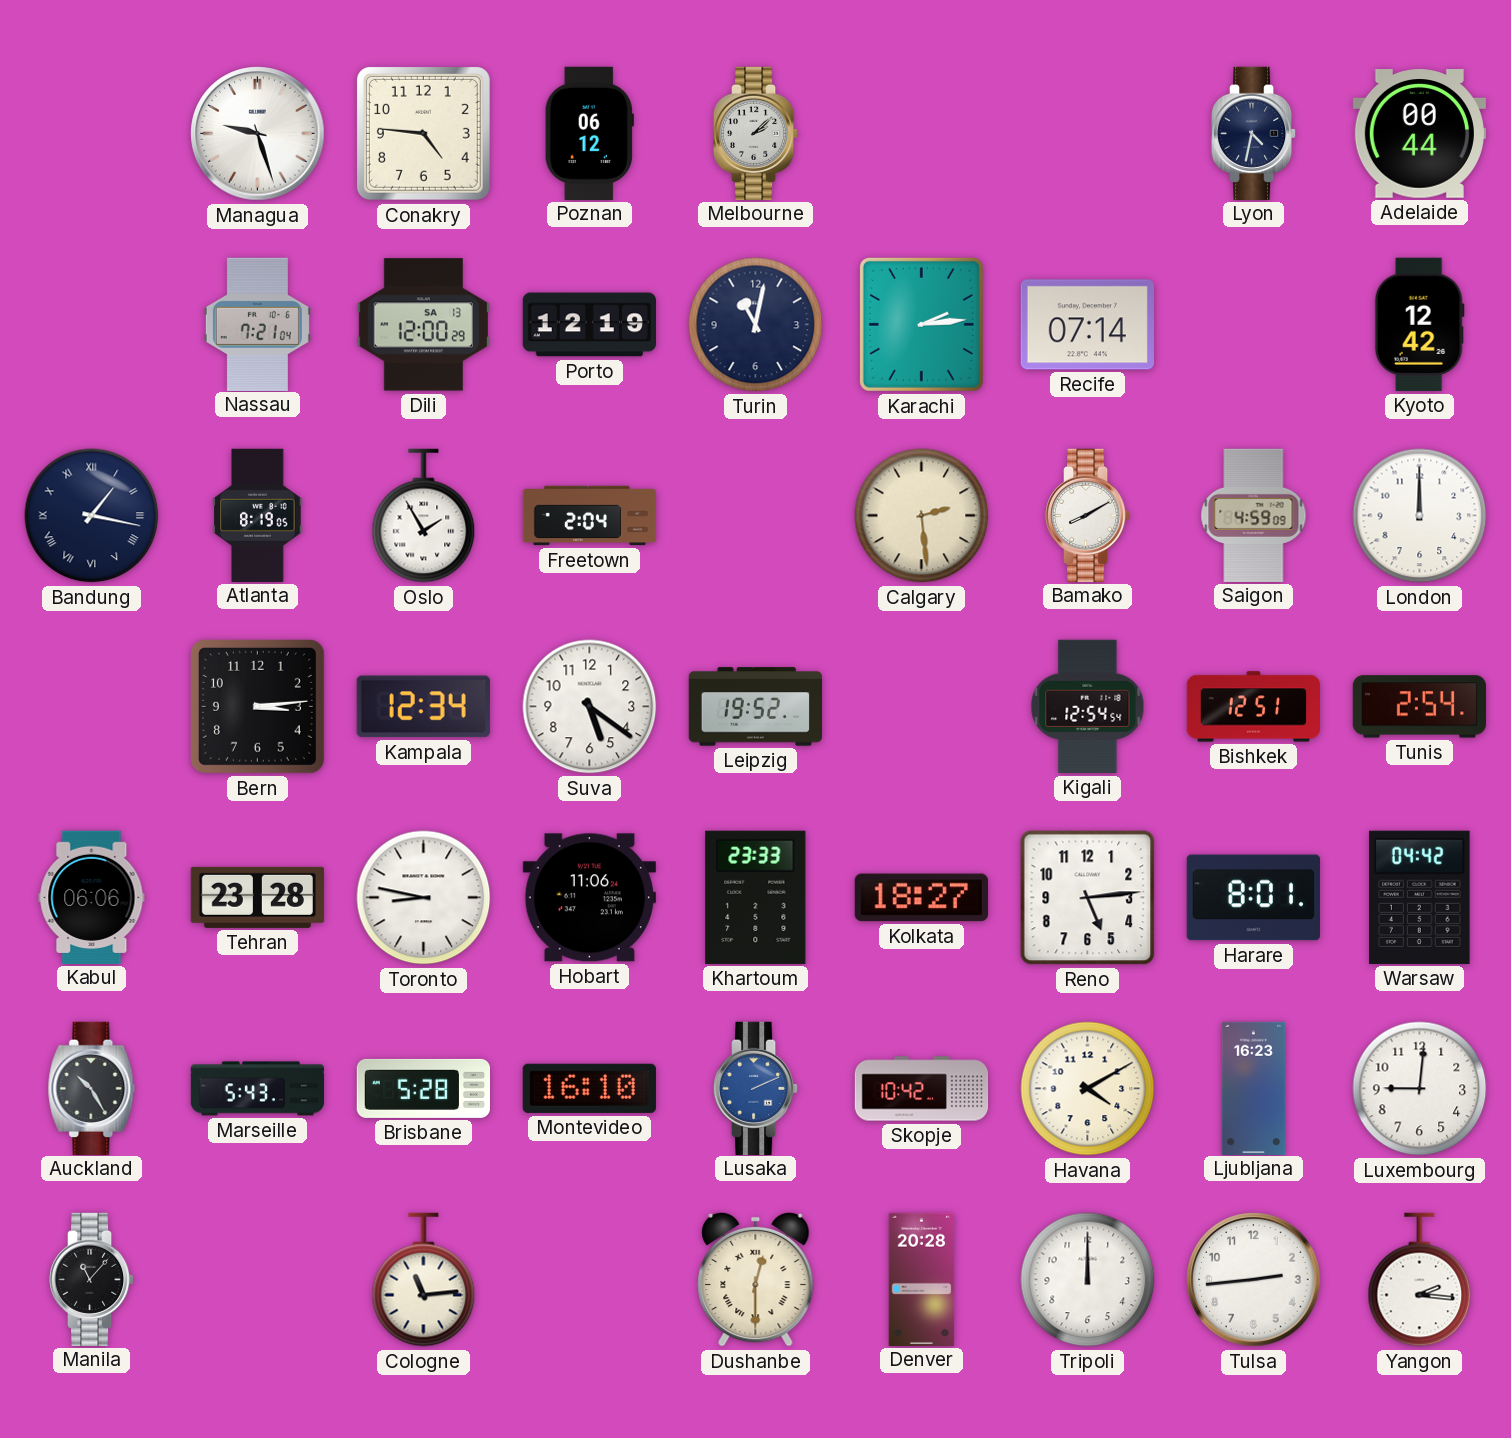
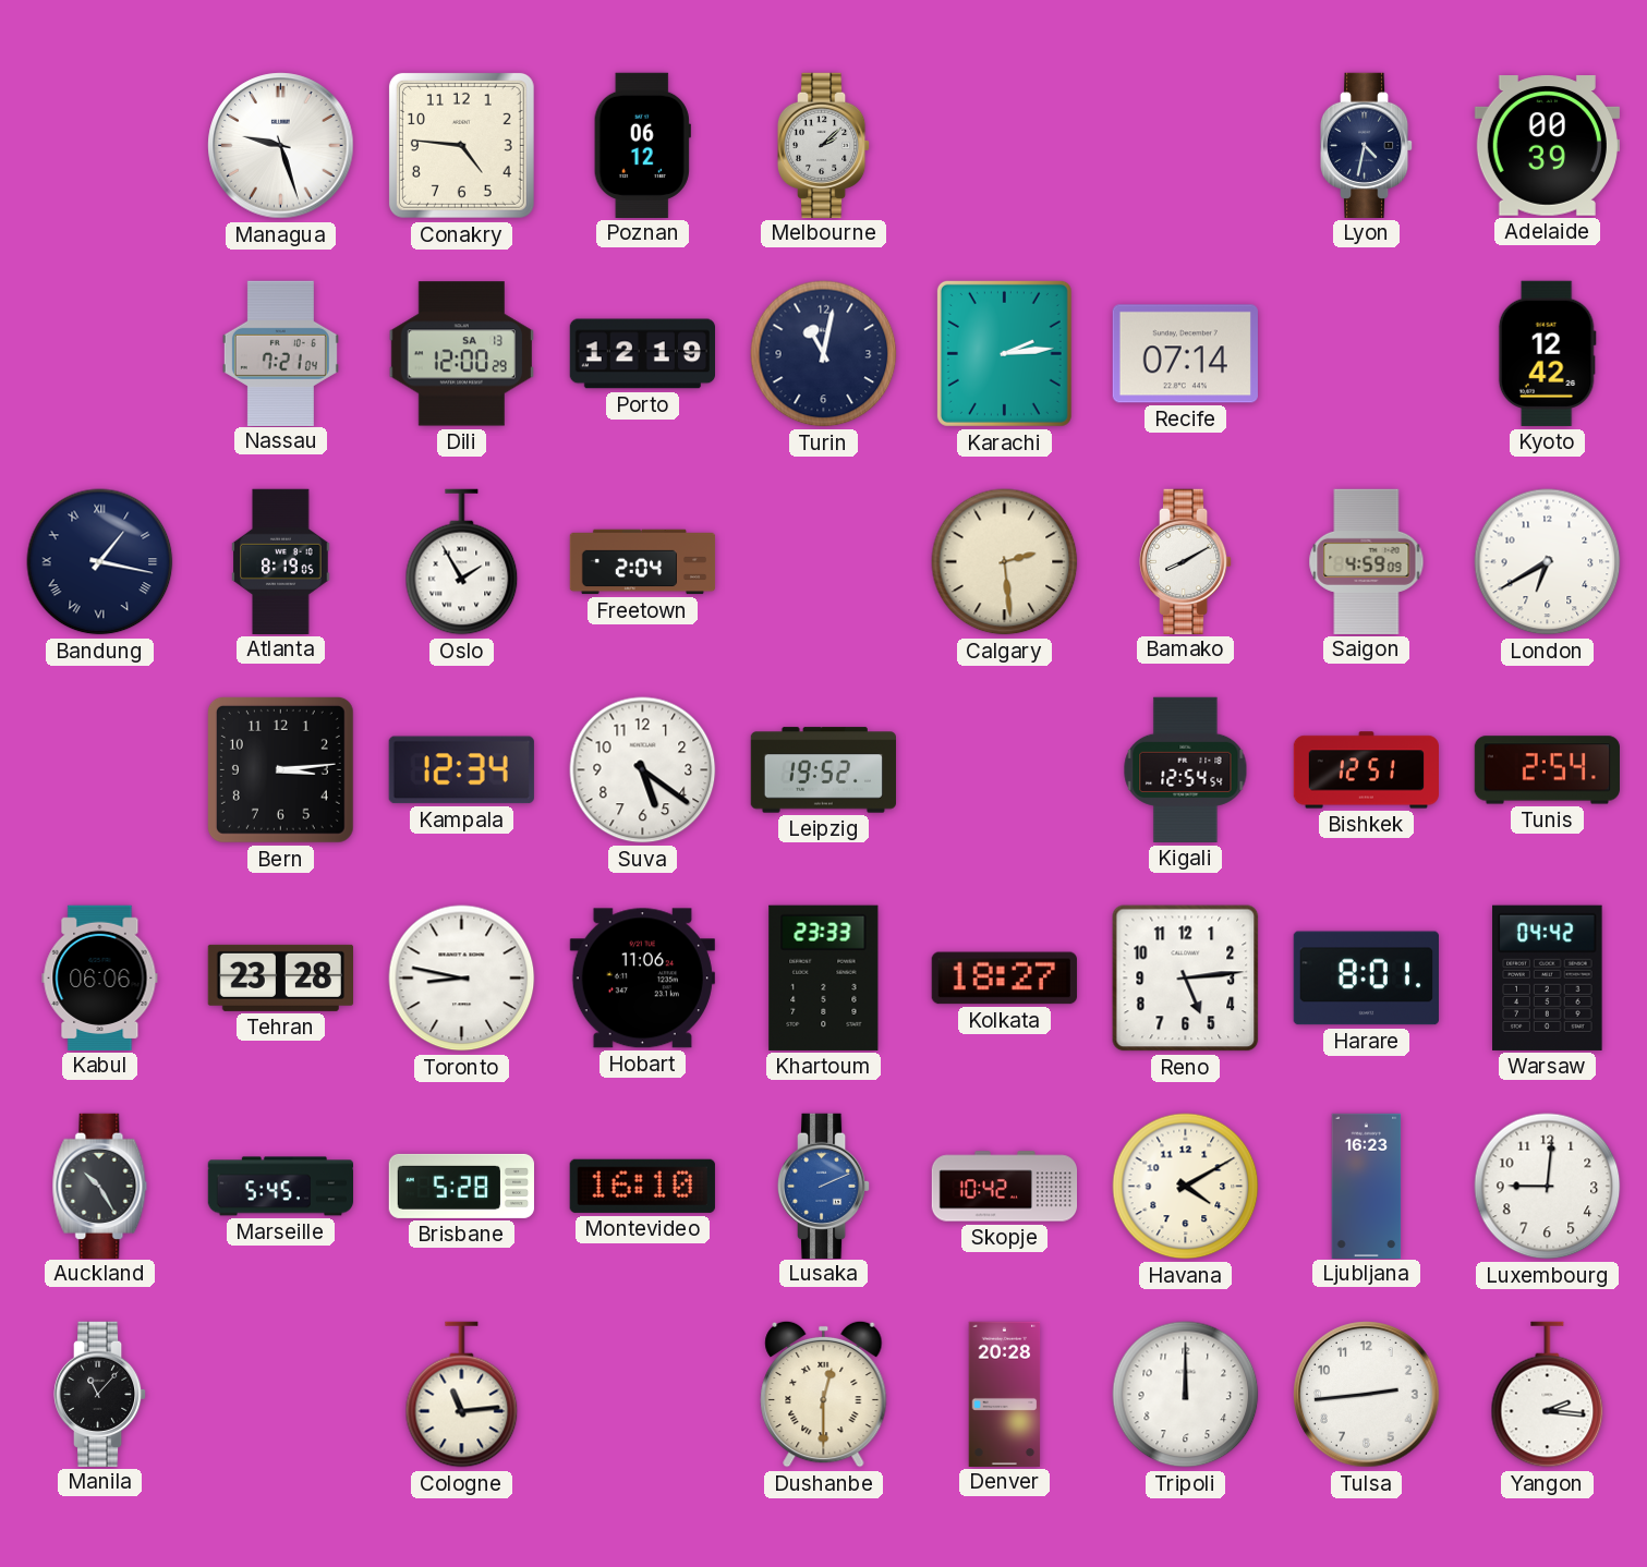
Adelaide: 00:44 -> 00:39 (1547, 146)
London: 12:00 -> 6:40 (1548, 562)
Marseille: 5:43 -> 5:45 (280, 1187)
